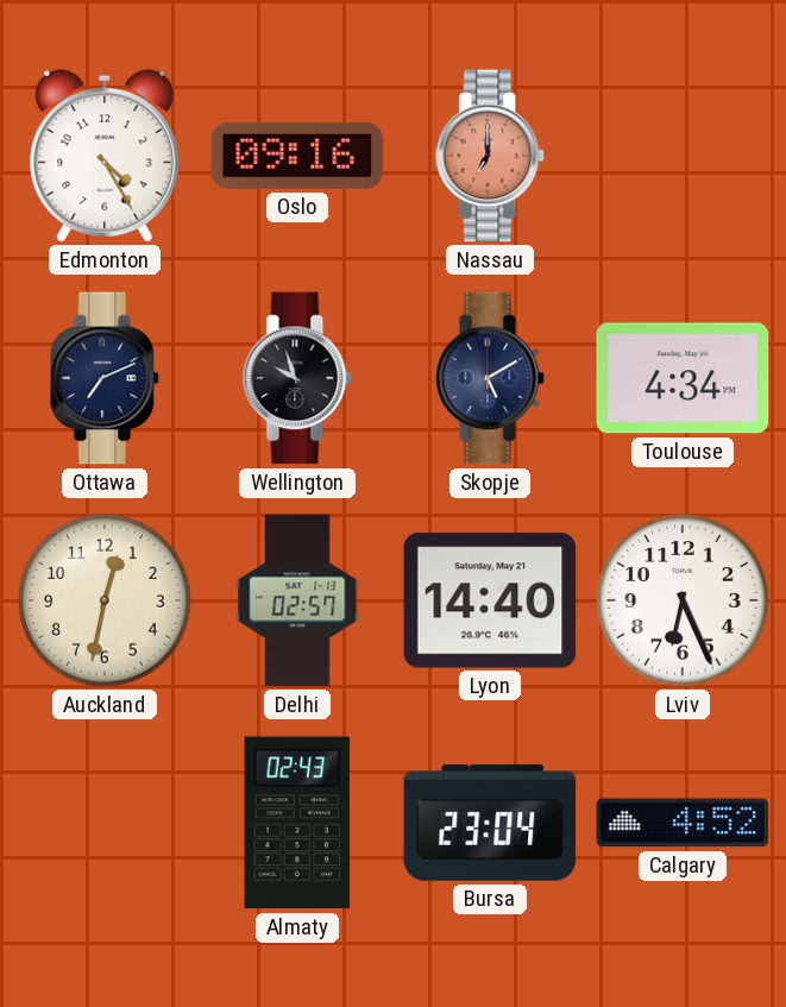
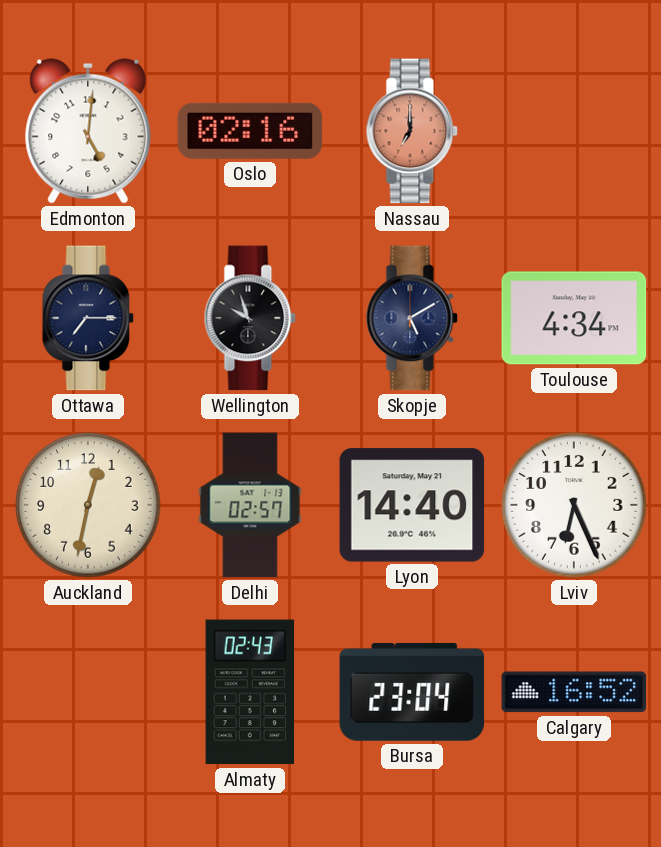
Edmonton: 4:25 -> 5:01 (88, 131)
Oslo: 09:16 -> 02:16 (250, 131)
Ottawa: 7:11 -> 7:15 (88, 318)
Calgary: 4:52 -> 16:52 (574, 692)
